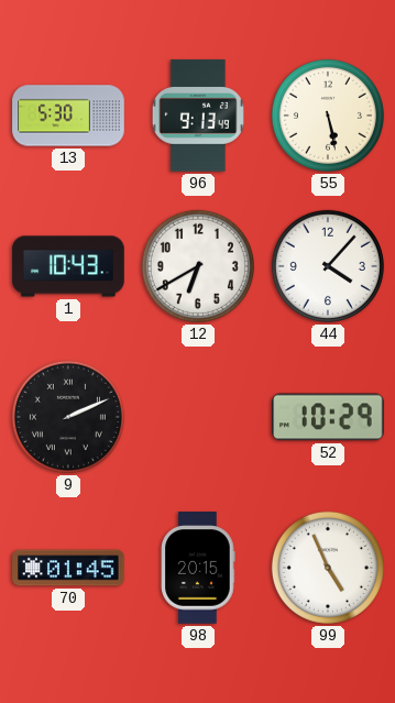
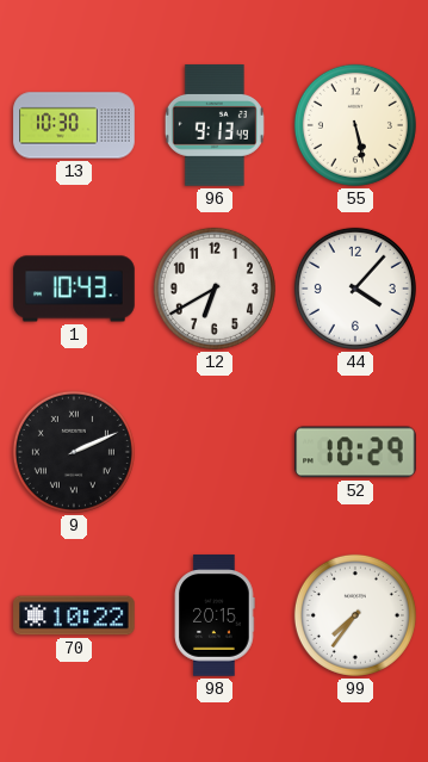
13: 5:30 -> 10:30 (74, 125)
70: 01:45 -> 10:22 (74, 615)
99: 4:56 -> 7:36 (355, 615)
